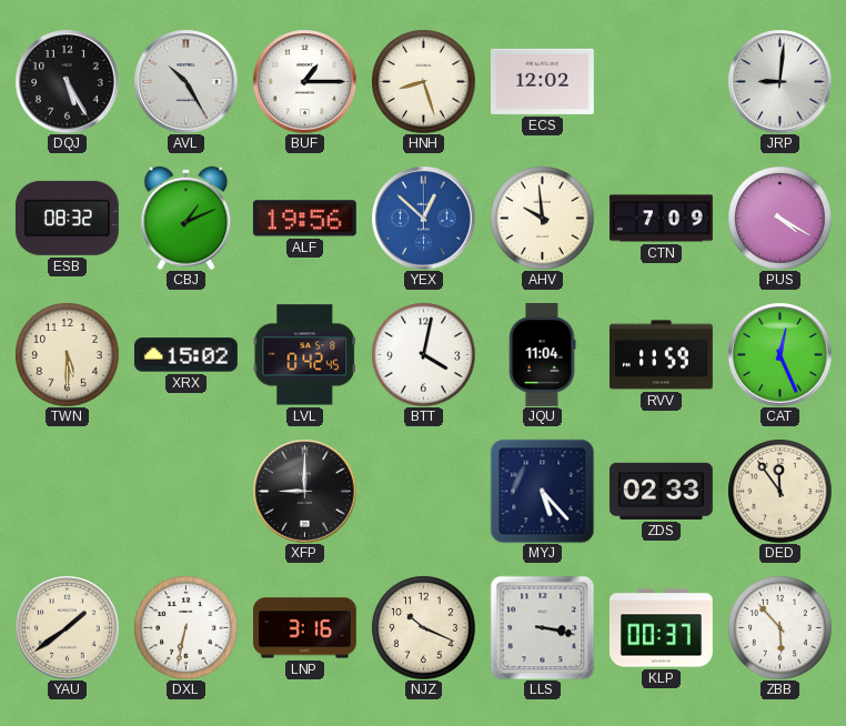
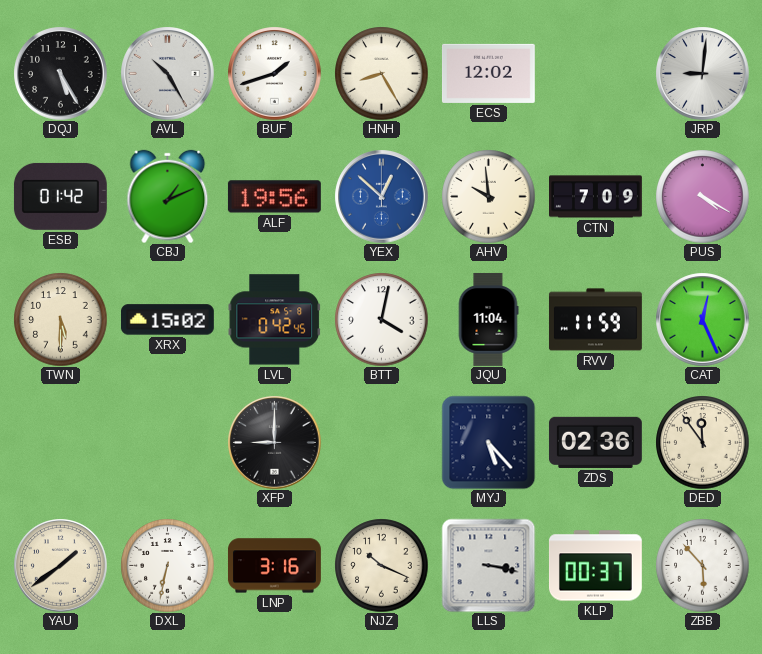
BUF: 1:15 -> 1:42 (274, 73)
HNH: 8:27 -> 8:25 (381, 73)
ESB: 08:32 -> 01:42 (60, 196)
ZDS: 02:33 -> 02:36 (595, 442)
